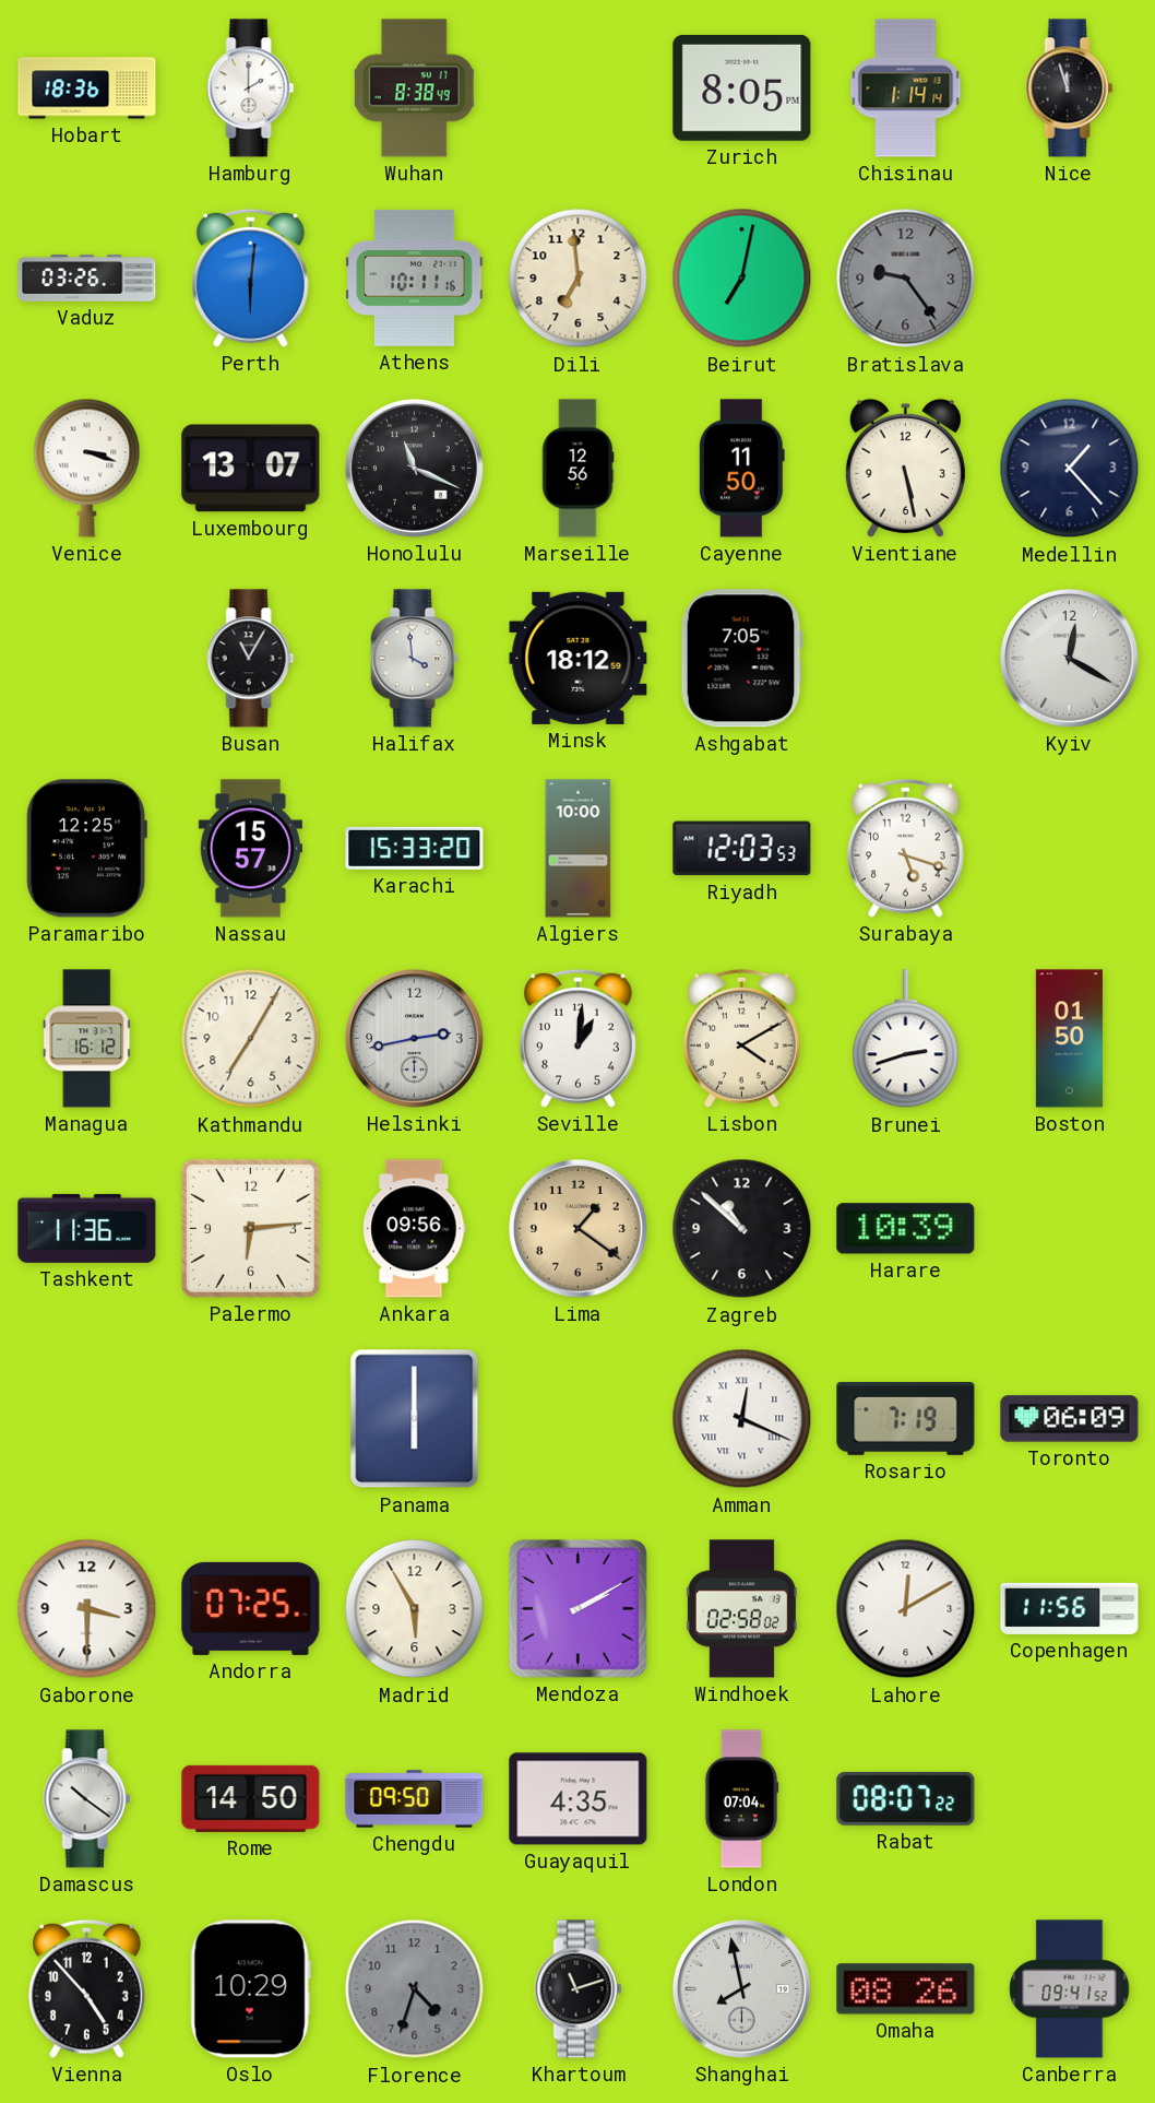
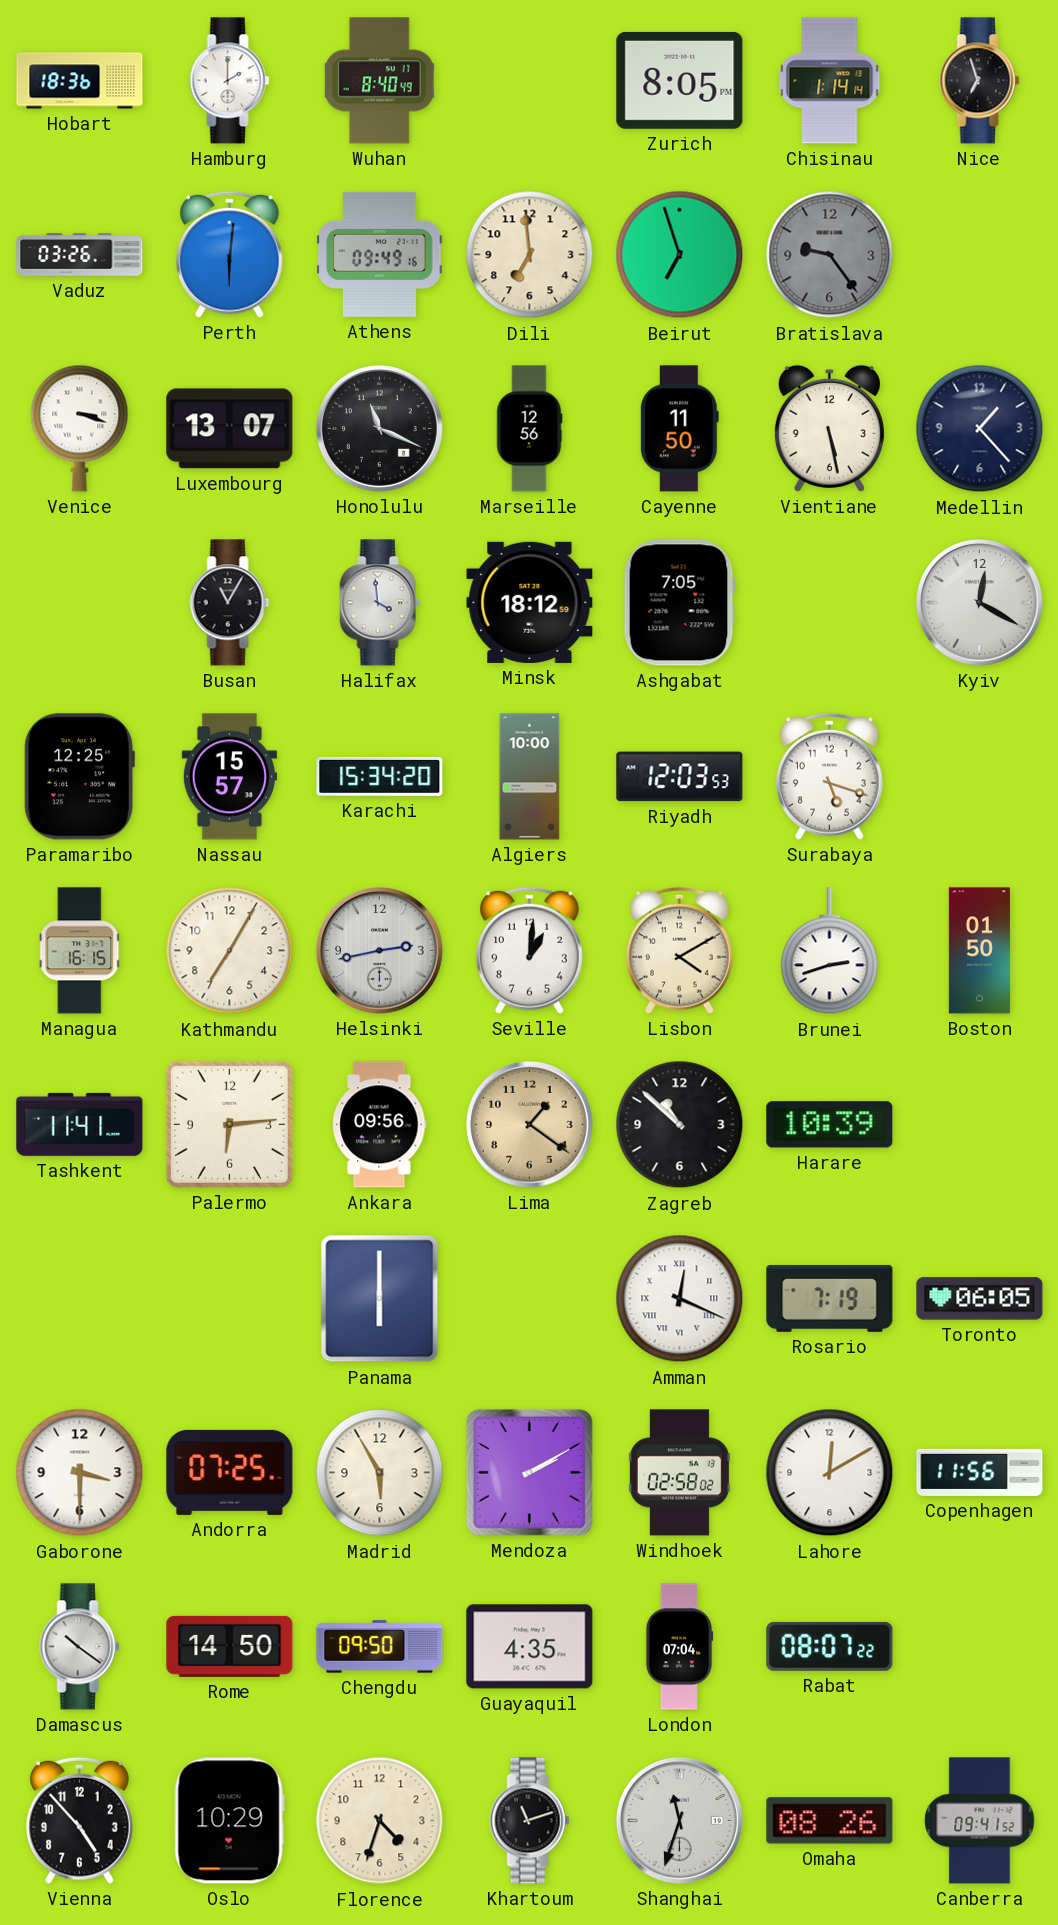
Wuhan: 8:38 -> 8:40 (380, 81)
Nice: 11:57 -> 6:57 (980, 81)
Athens: 10:11 -> 09:49 (380, 254)
Beirut: 7:02 -> 6:57 (680, 255)
Karachi: 15:33 -> 15:34 (380, 776)
Managua: 16:12 -> 16:15 (80, 951)
Tashkent: 11:36 -> 11:41 (80, 1124)
Toronto: 06:09 -> 06:05 (980, 1299)
Florence dial: grey -> cream (380, 1821)
Shanghai: 7:58 -> 11:33 (679, 1820)
